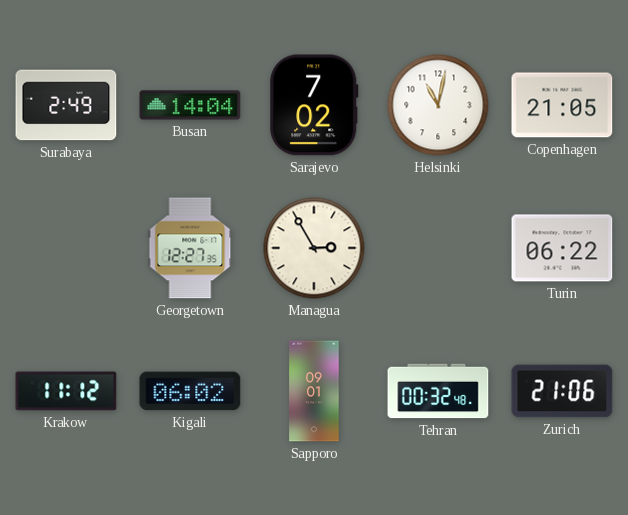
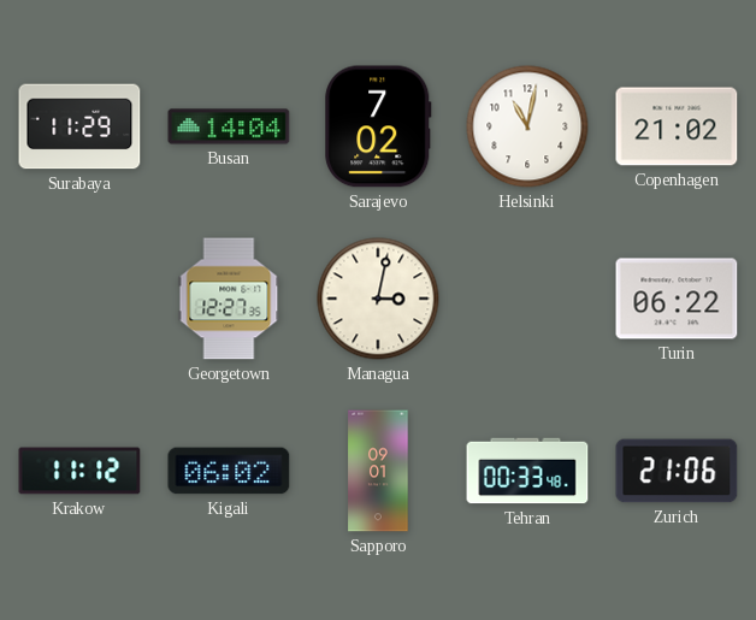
Surabaya: 2:49 -> 11:29 (79, 126)
Copenhagen: 21:05 -> 21:02 (677, 126)
Managua: 2:55 -> 3:02 (378, 299)
Tehran: 00:32 -> 00:33 (527, 471)
